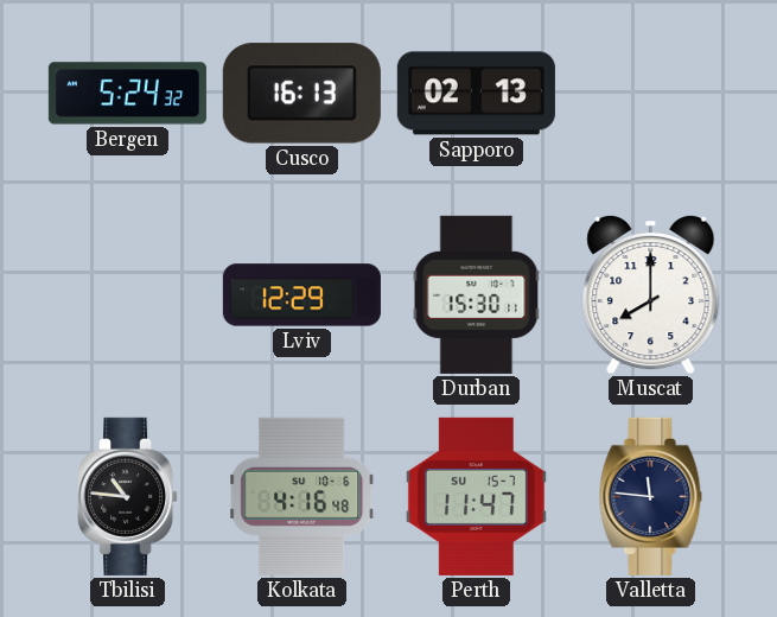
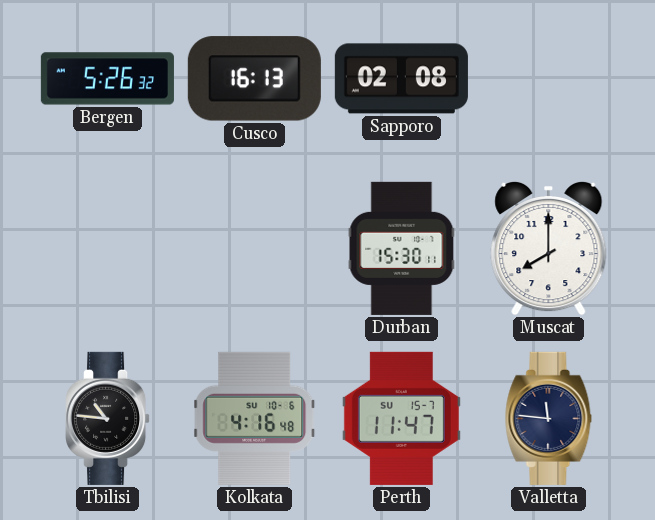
Bergen: 5:24 -> 5:26 (107, 79)
Sapporo: 02:13 -> 02:08 (401, 79)
Lviv: 12:29 -> none (301, 295)
